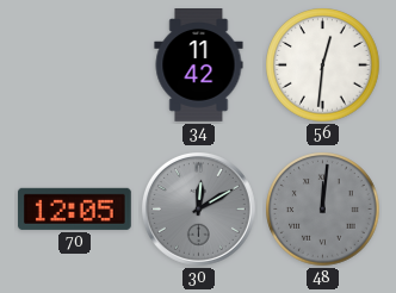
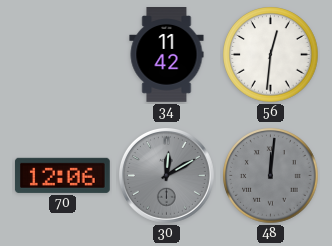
70: 12:05 -> 12:06 (62, 175)
